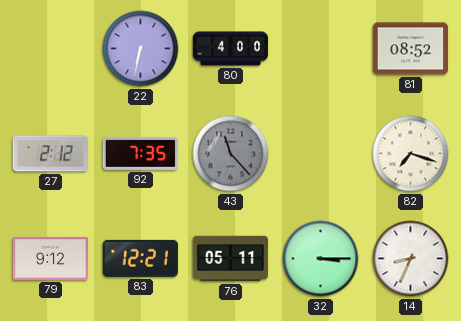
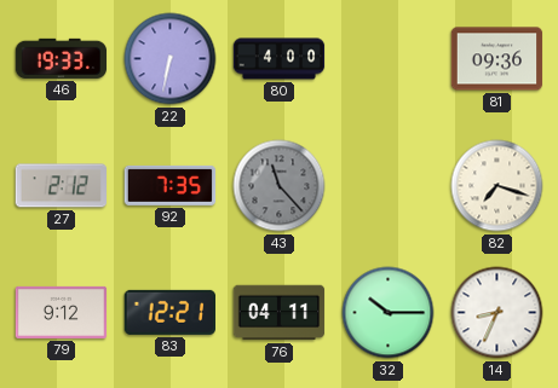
46: none -> 19:33 (62, 58)
81: 08:52 -> 09:36 (497, 59)
76: 05:11 -> 04:11 (280, 313)
32: 3:15 -> 10:15 (389, 313)
